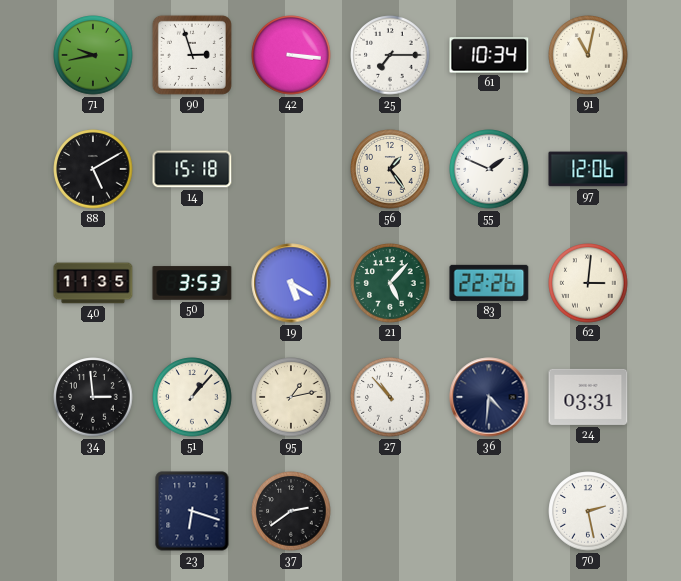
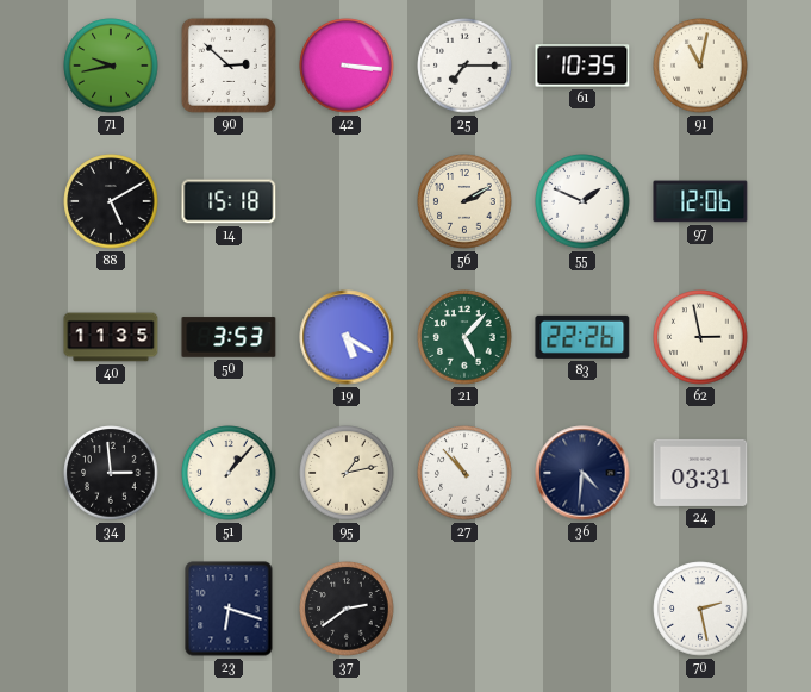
90: 2:57 -> 2:52 (229, 66)
61: 10:34 -> 10:35 (582, 66)
56: 1:24 -> 2:10 (464, 201)
62: 3:01 -> 2:58 (700, 337)
